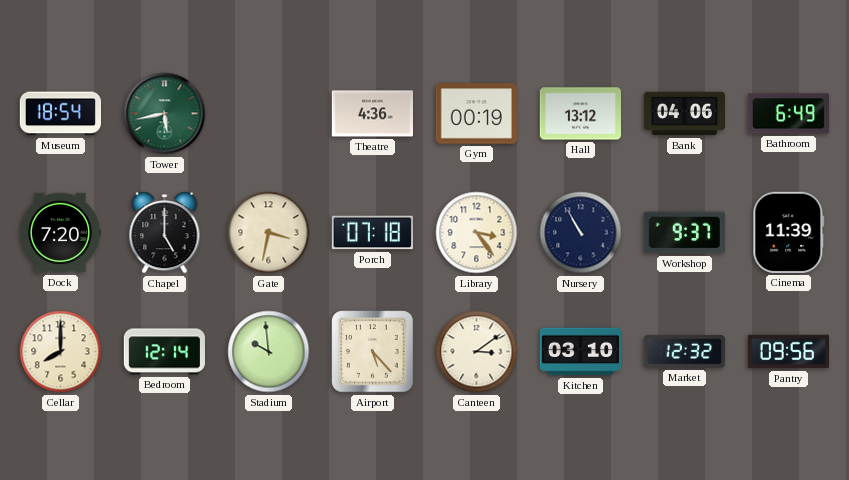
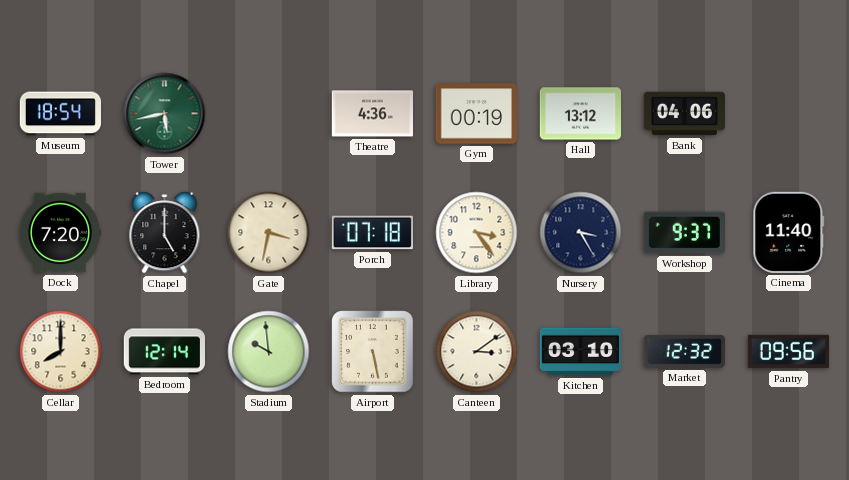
Bathroom: 6:49 -> none (788, 114)
Nursery: 10:55 -> 3:25 (581, 233)
Cinema: 11:39 -> 11:40 (789, 232)
Airport: 5:23 -> 5:28 (373, 352)
